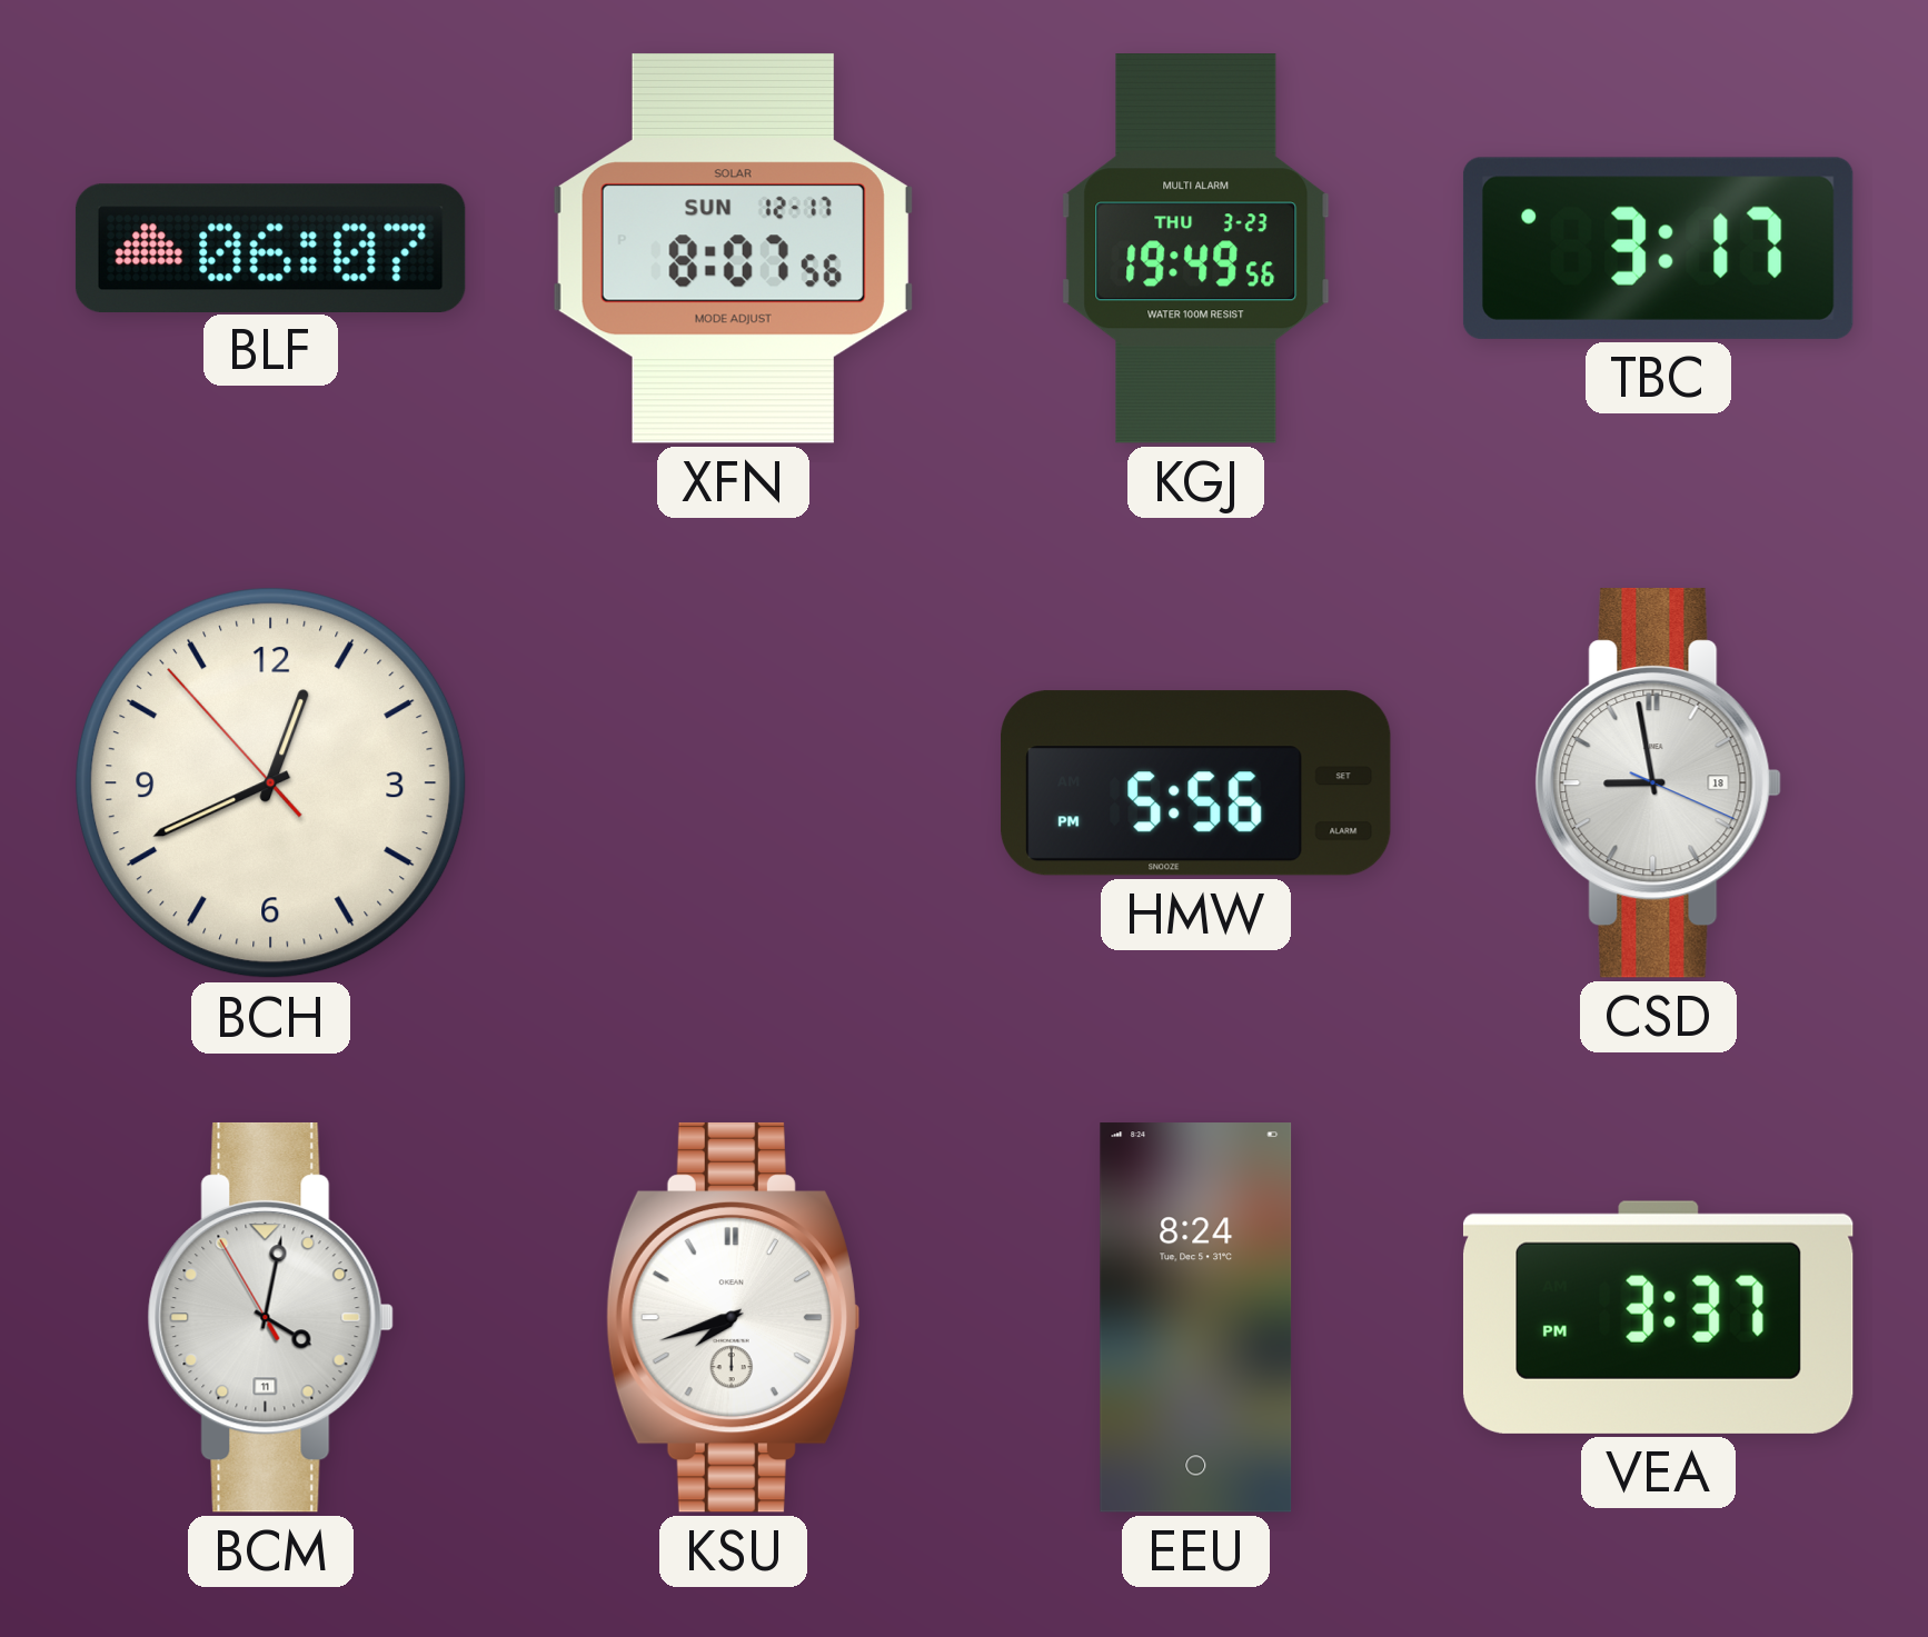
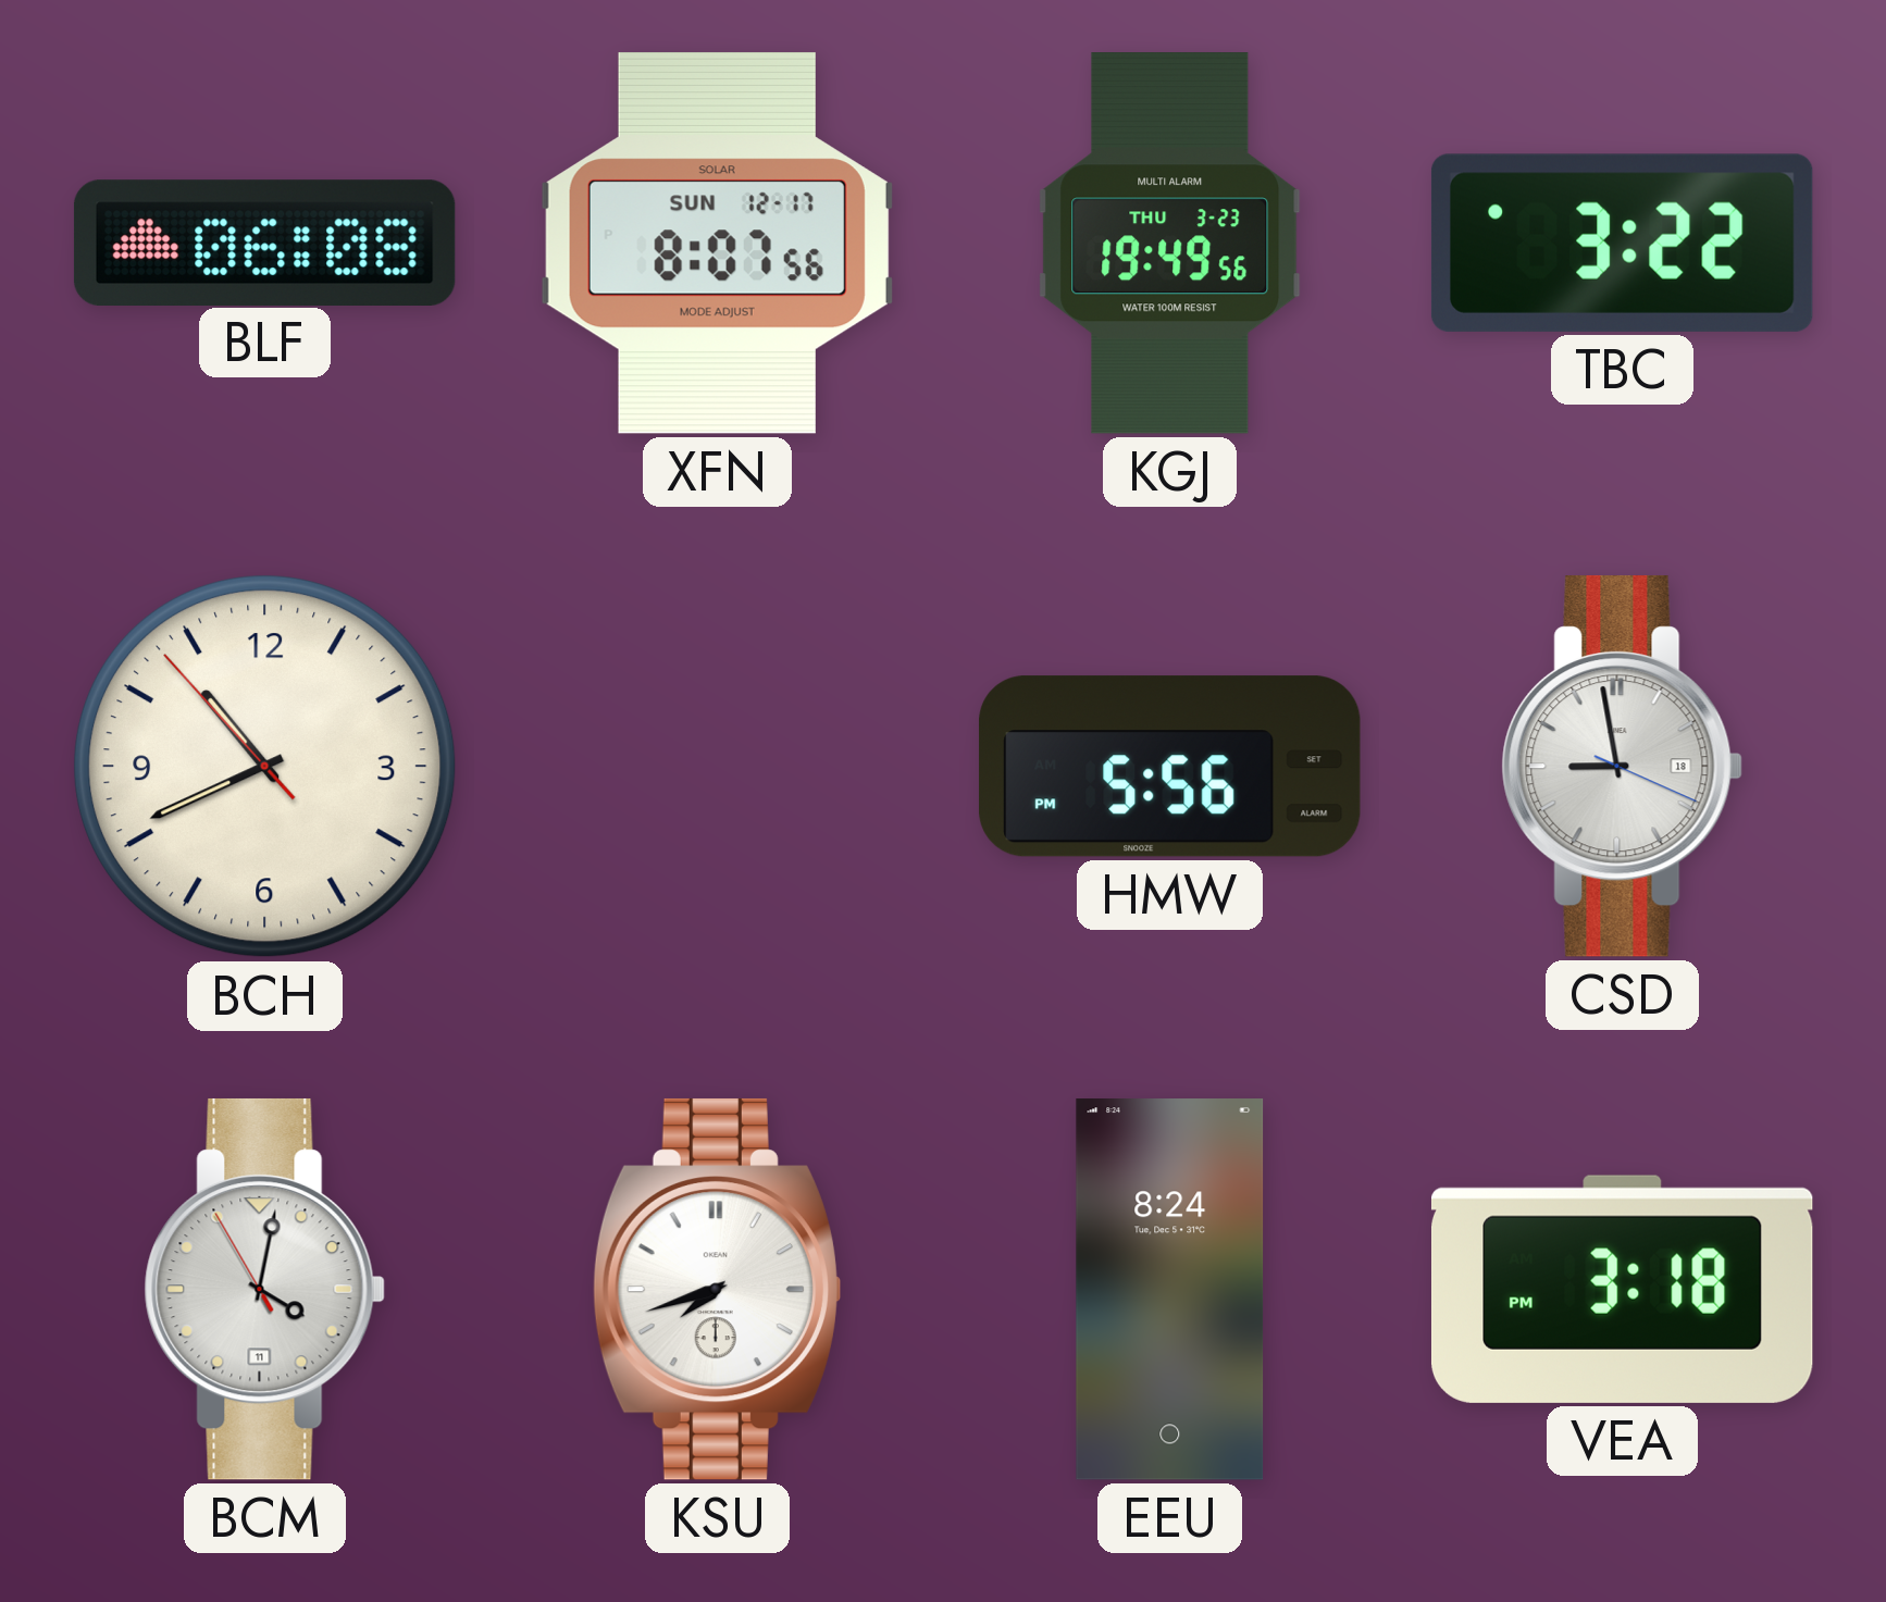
BLF: 06:07 -> 06:08 (264, 243)
TBC: 3:17 -> 3:22 (1622, 243)
BCH: 12:40 -> 10:40 (265, 767)
VEA: 3:37 -> 3:18 (1622, 1289)
